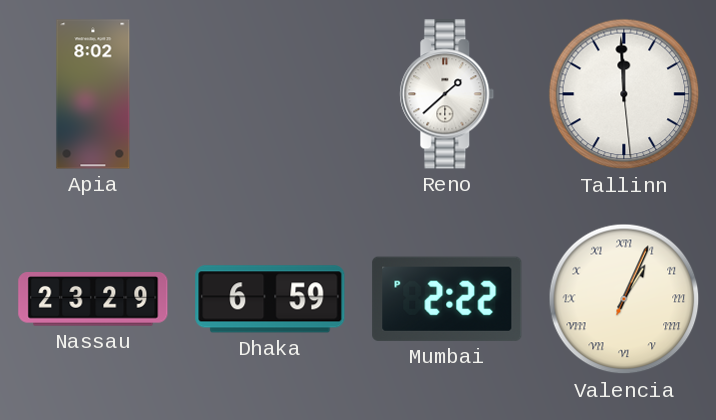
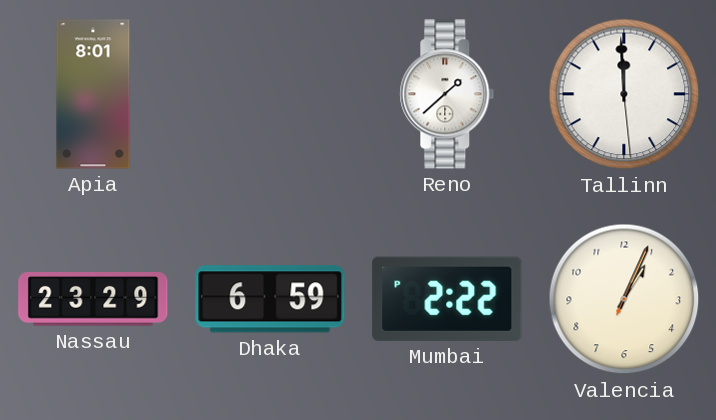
Apia: 8:02 -> 8:01 (93, 94)
Valencia numerals: Roman -> Arabic (624, 299)
